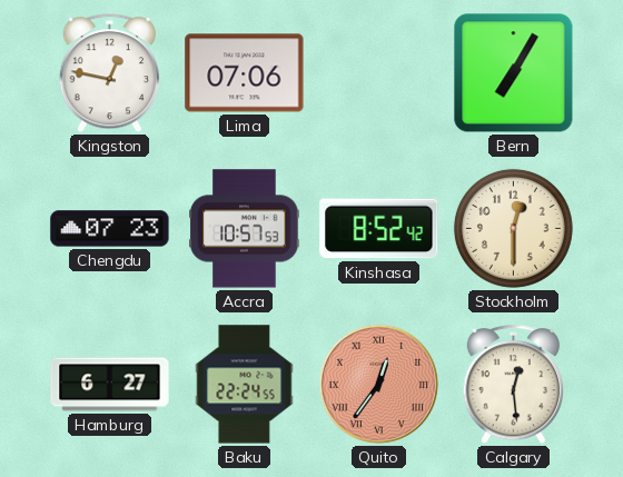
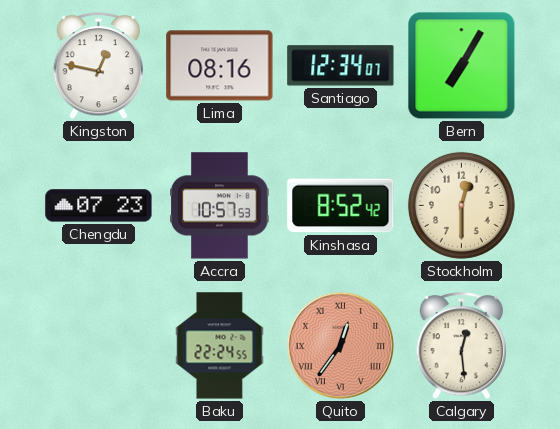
Lima: 07:06 -> 08:16 (220, 66)
Santiago: none -> 12:34 (341, 66)
Hamburg: 6:27 -> none (110, 385)
